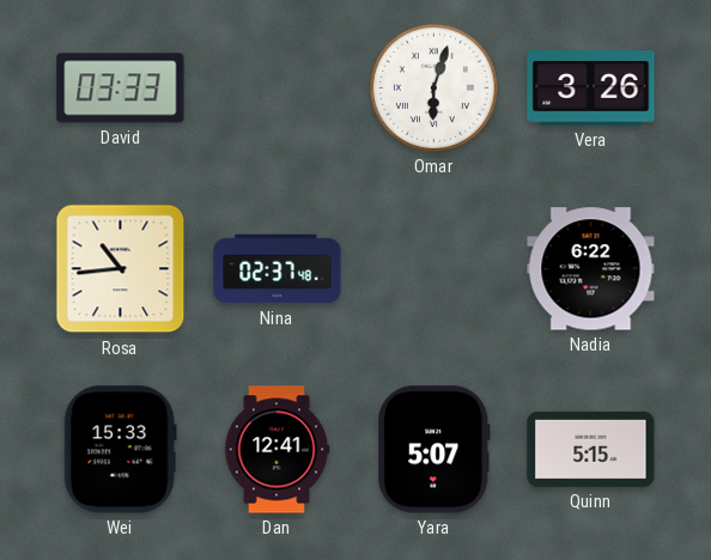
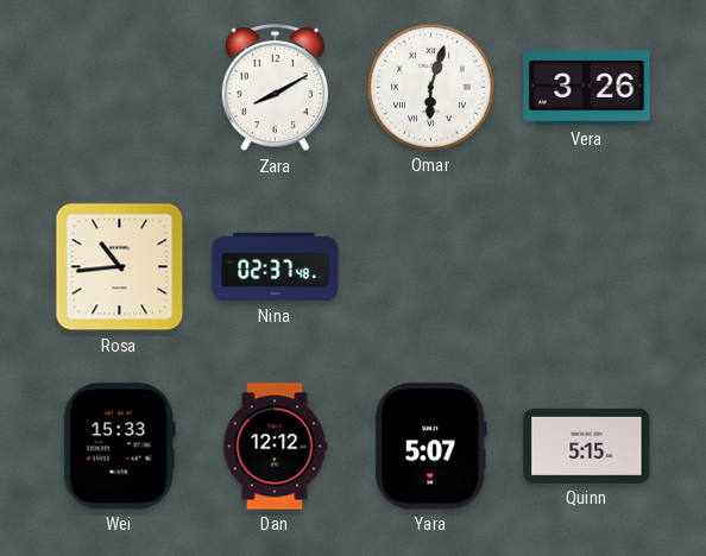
David: 03:33 -> none (121, 89)
Zara: none -> 8:10 (275, 88)
Nadia: 6:22 -> none (591, 269)
Dan: 12:41 -> 12:12 (275, 447)
